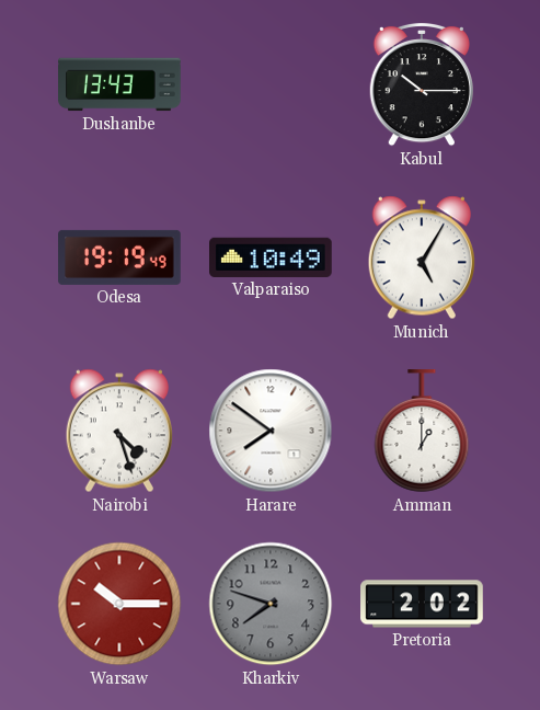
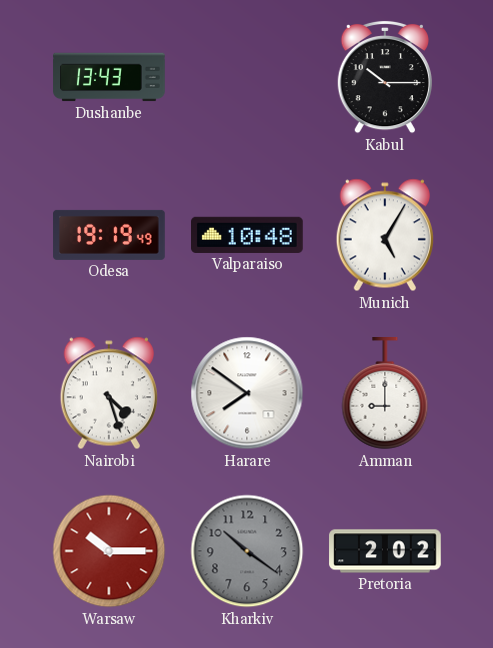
Valparaiso: 10:49 -> 10:48 (248, 235)
Amman: 1:00 -> 9:00 (385, 394)
Kharkiv: 7:48 -> 10:21 (247, 551)
